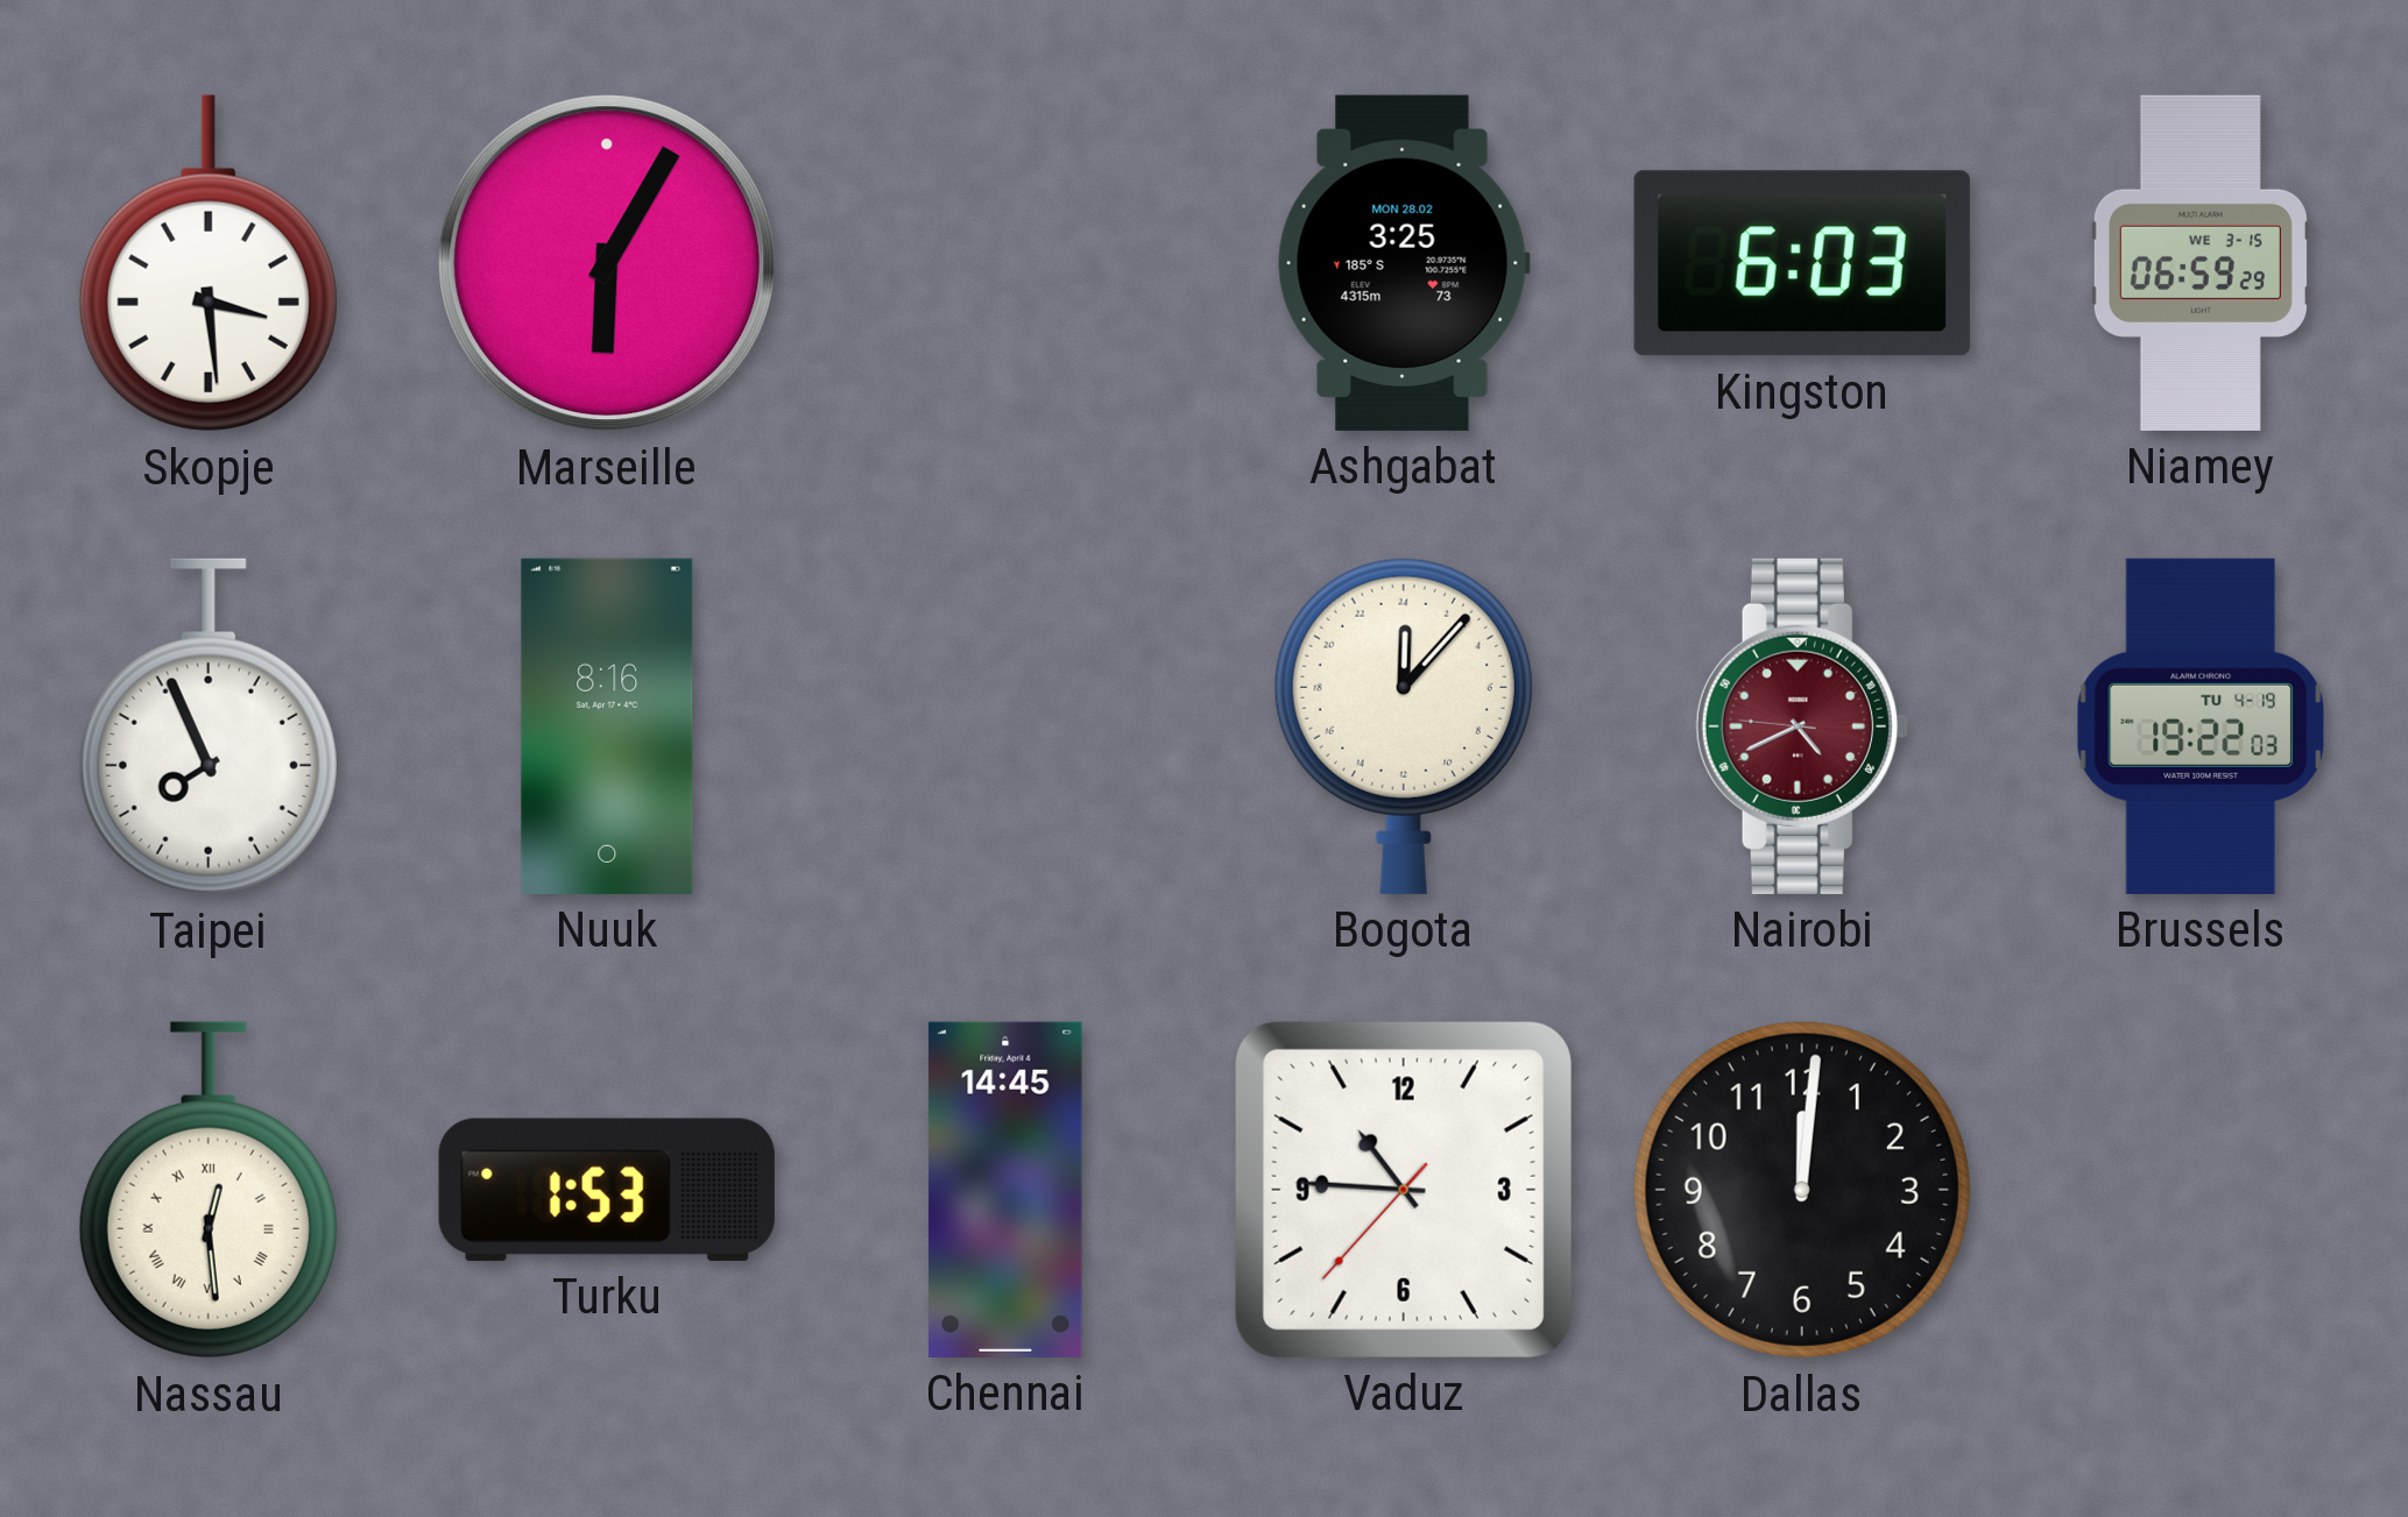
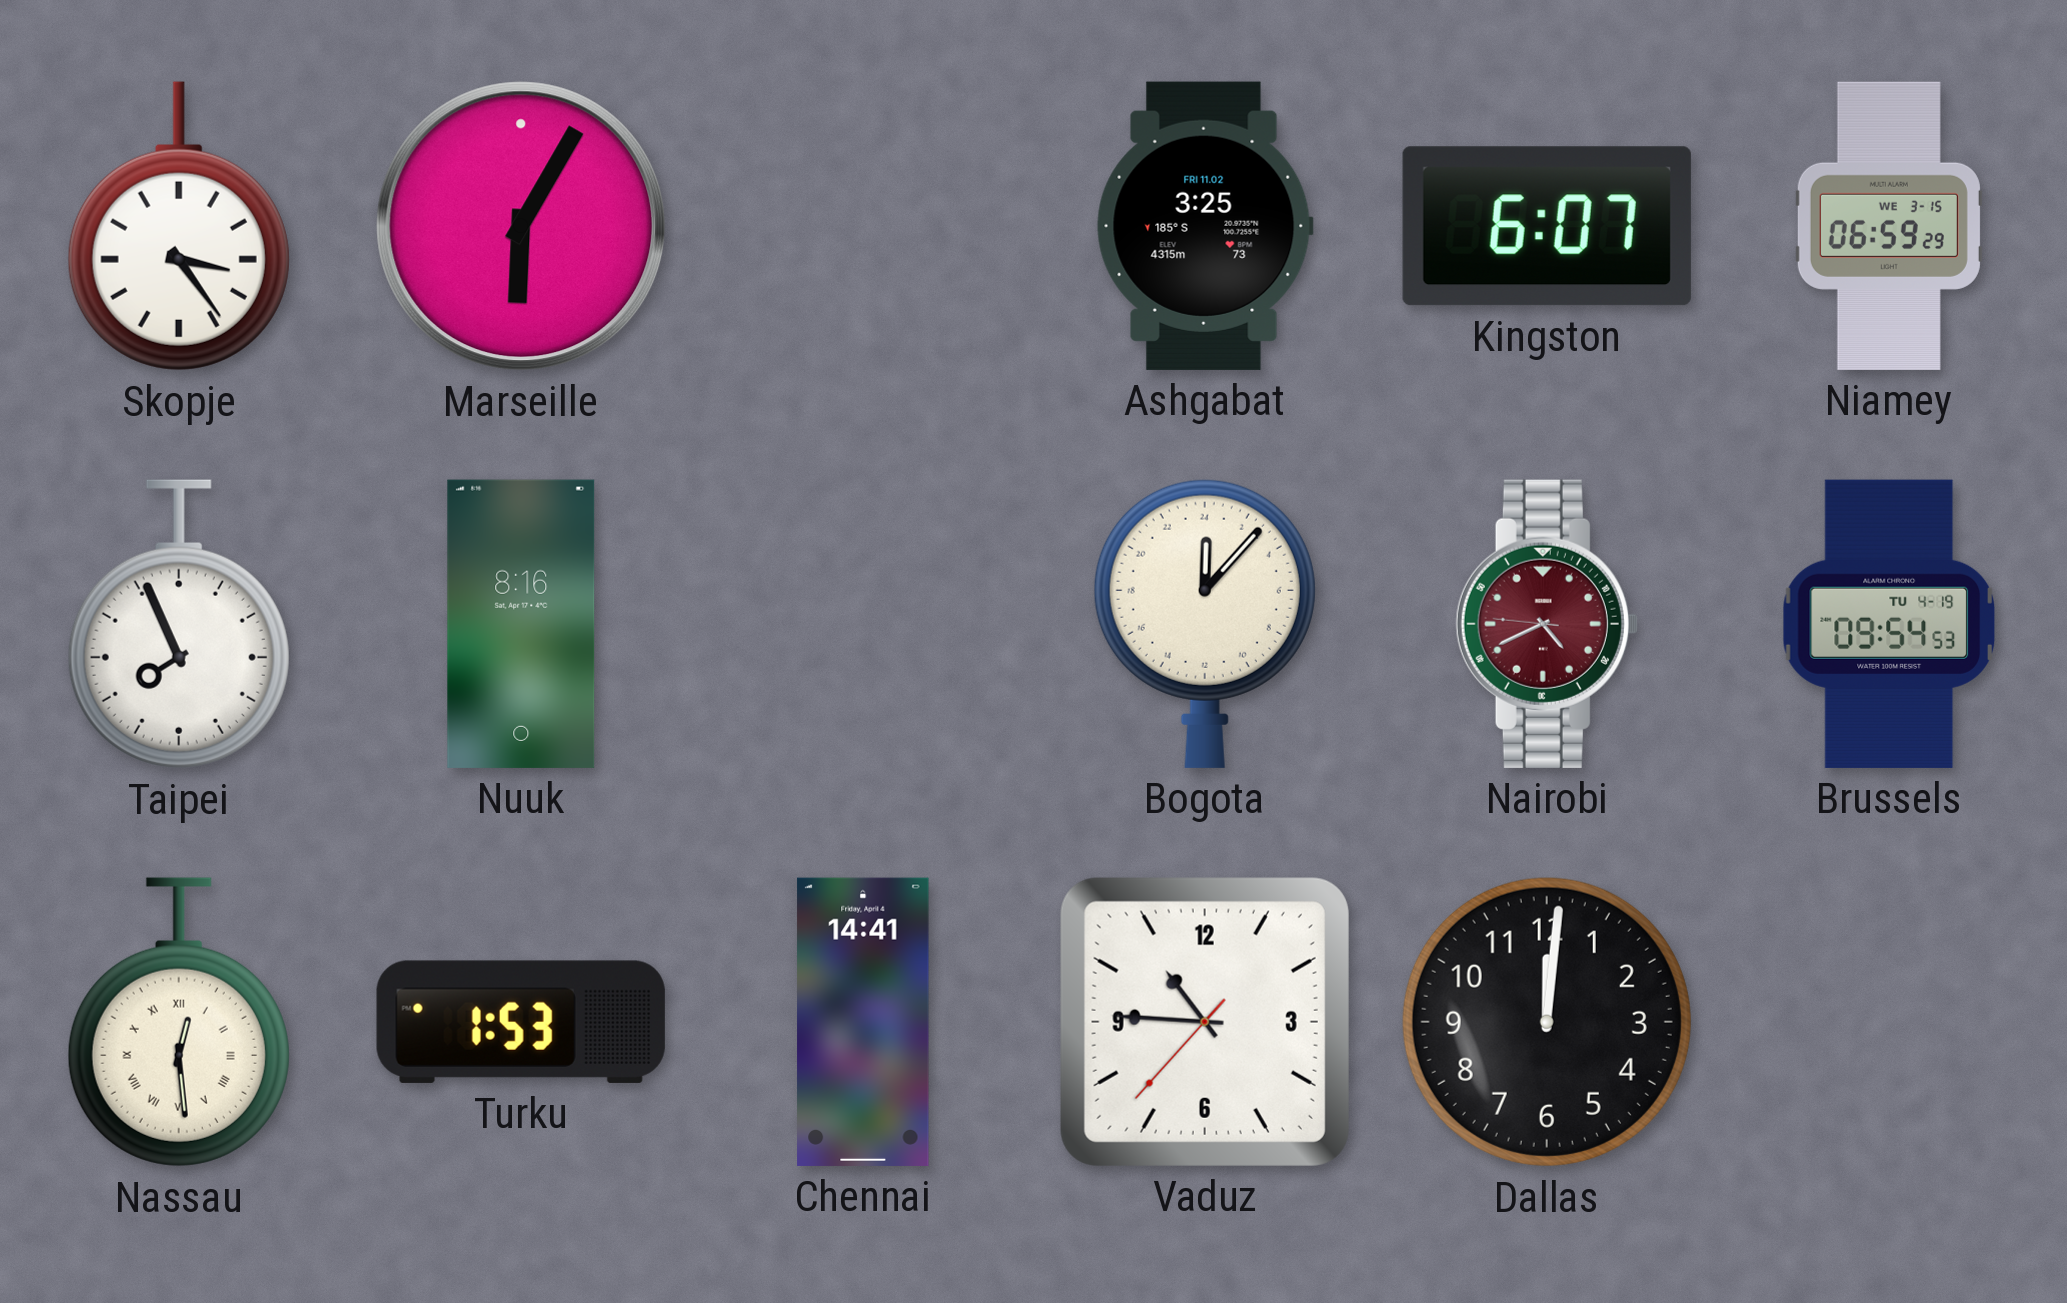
Skopje: 3:29 -> 3:24 (179, 226)
Ashgabat date: MON 28.02 -> FRI 11.02 (1205, 226)
Kingston: 6:03 -> 6:07 (1547, 226)
Brussels: 19:22 -> 09:54 (1888, 624)
Chennai: 14:45 -> 14:41 (863, 1022)
